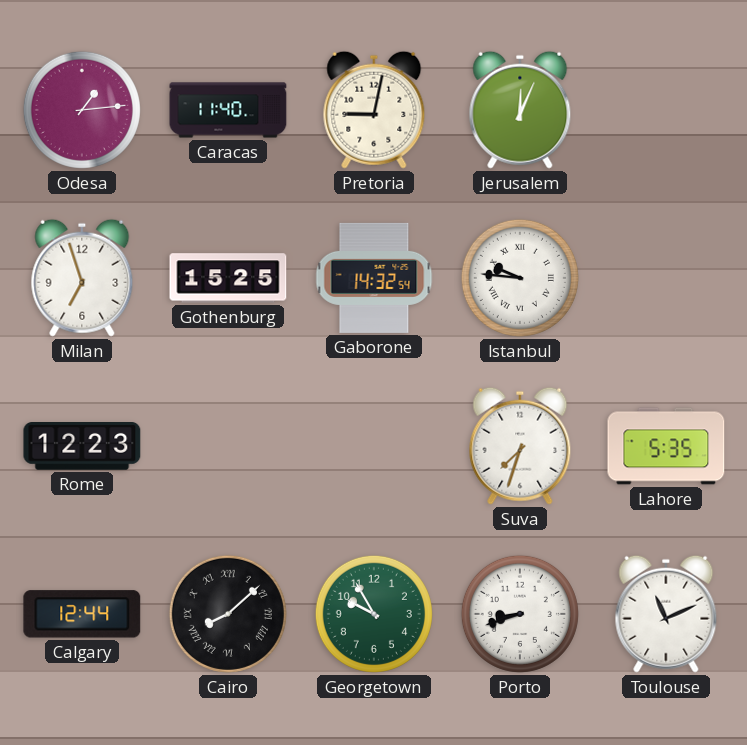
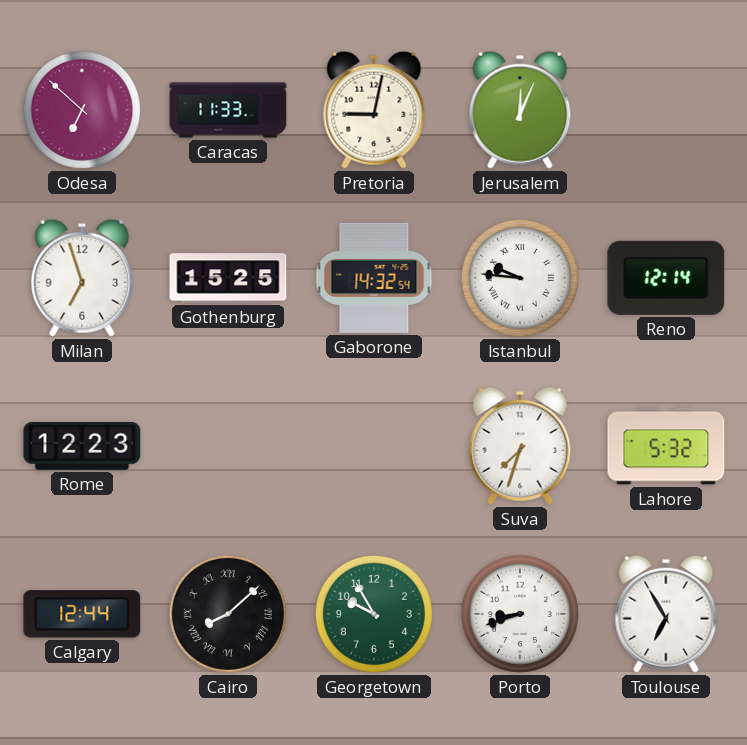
Odesa: 1:14 -> 6:52 (82, 110)
Caracas: 11:40 -> 11:33 (228, 110)
Reno: none -> 12:14 (666, 278)
Lahore: 5:35 -> 5:32 (666, 446)
Toulouse: 11:11 -> 6:55 (666, 614)
